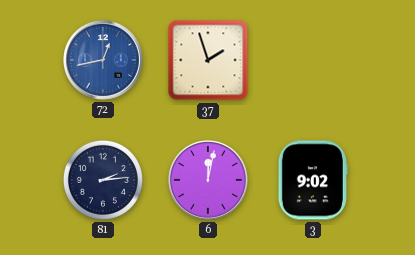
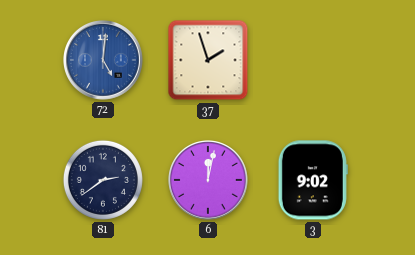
72: 12:43 -> 5:01 (104, 61)
81: 2:14 -> 2:39 (103, 180)
